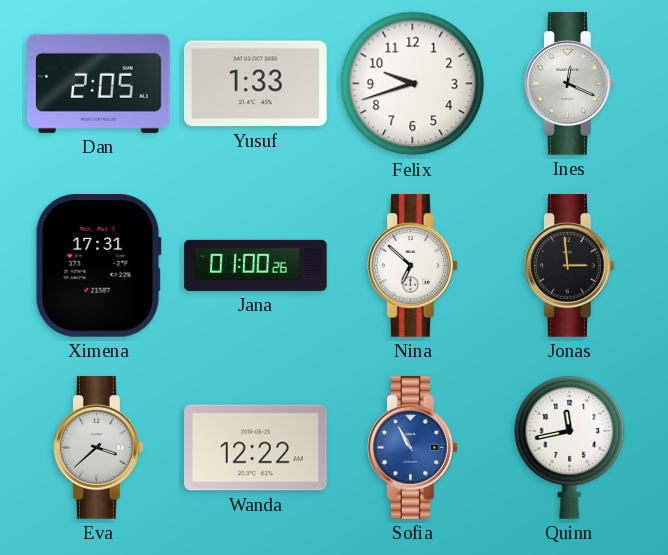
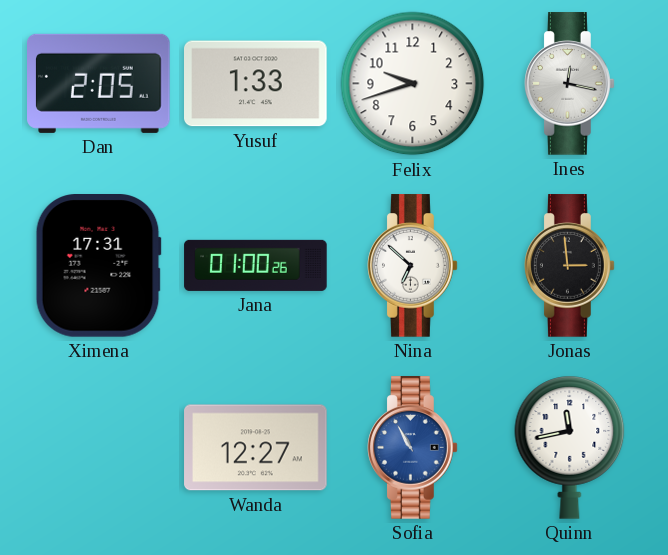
Ines: 12:19 -> 12:17 (570, 84)
Eva: 3:38 -> none (99, 448)
Wanda: 12:22 -> 12:27 (256, 448)
